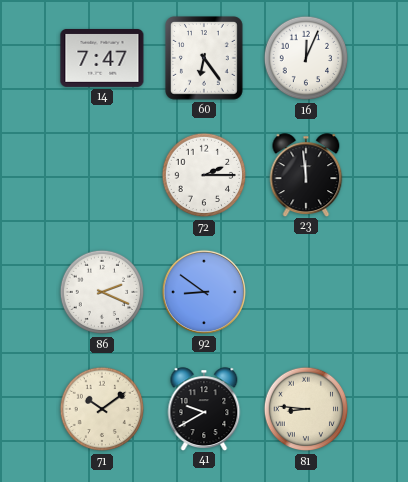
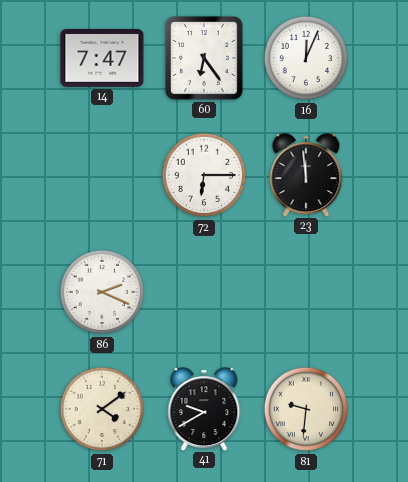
72: 2:15 -> 6:15 (204, 175)
92: 8:51 -> none (204, 292)
71: 10:09 -> 4:09 (102, 409)
81: 8:46 -> 9:31 (306, 409)
